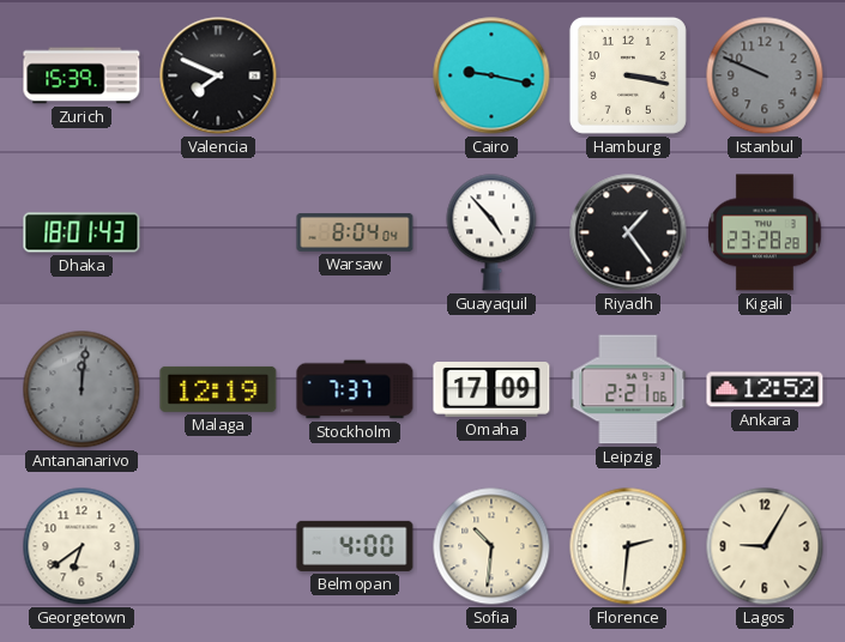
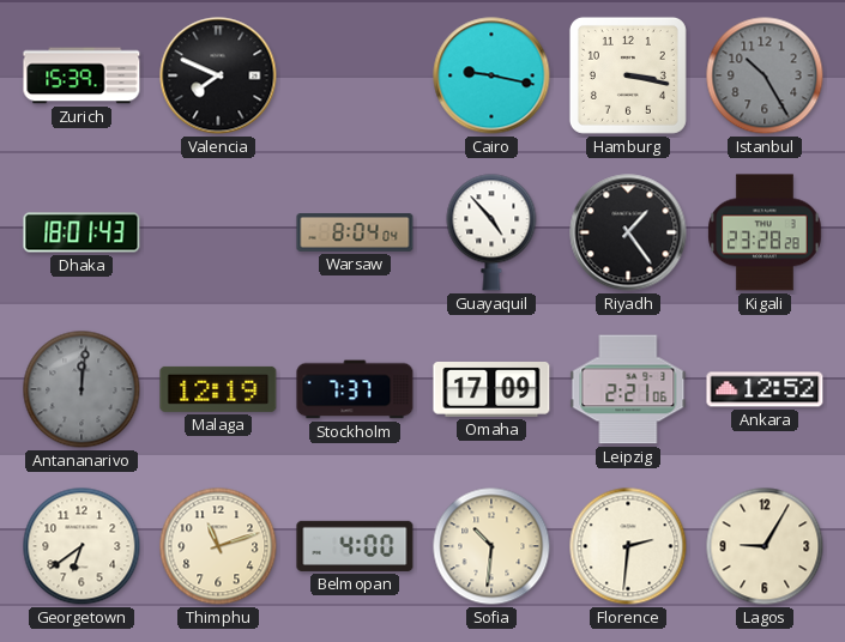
Istanbul: 9:49 -> 10:25 (765, 75)
Thimphu: none -> 11:12 (218, 546)
